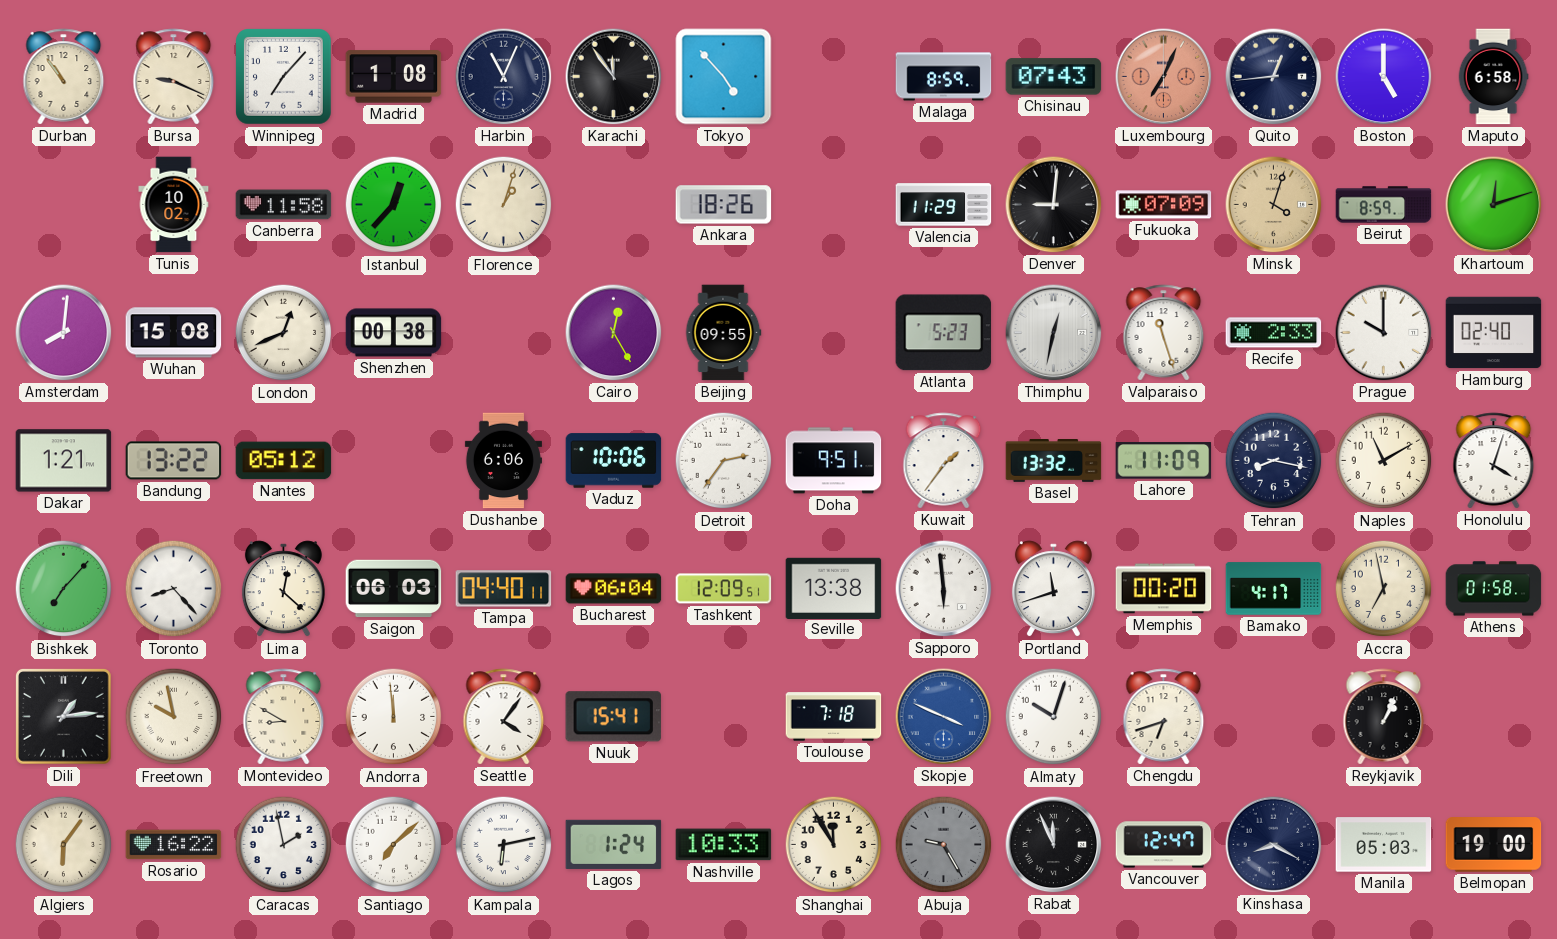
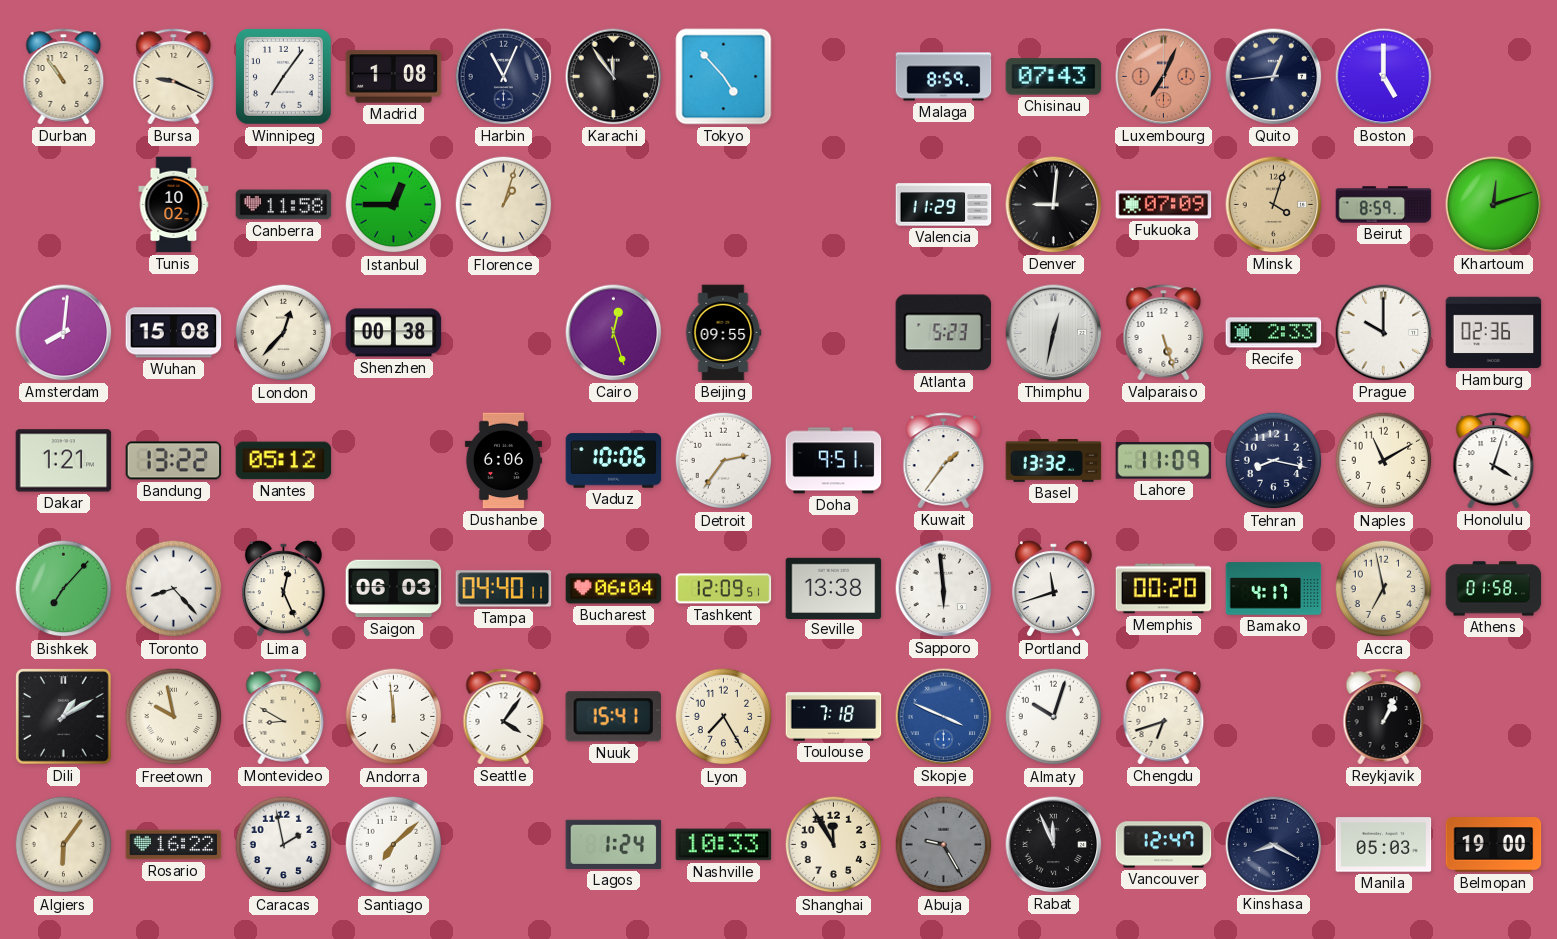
Winnipeg: 7:07 -> 7:06 (284, 77)
Maputo: 6:58 -> none (1493, 77)
Istanbul: 12:37 -> 12:45 (394, 205)
Ankara: 18:26 -> none (724, 205)
London: 12:41 -> 12:37 (284, 333)
Cairo: 12:25 -> 12:27 (614, 333)
Valparaiso: 11:27 -> 5:27 (1164, 333)
Hamburg: 02:40 -> 02:36 (1494, 333)
Lima: 12:22 -> 12:26 (283, 589)
Dili: 1:14 -> 1:10 (64, 717)
Lyon: none -> 7:25 (724, 717)
Kampala: 6:13 -> none (504, 845)
